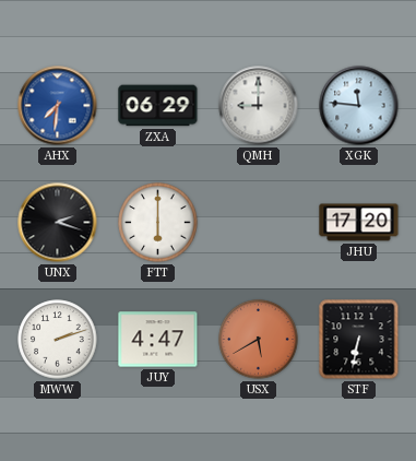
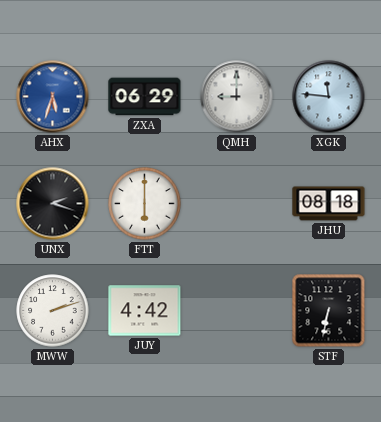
AHX: 7:31 -> 5:33 (53, 97)
JHU: 17:20 -> 08:18 (329, 204)
JUY: 4:47 -> 4:42 (145, 311)
USX: 5:40 -> none (259, 340)
